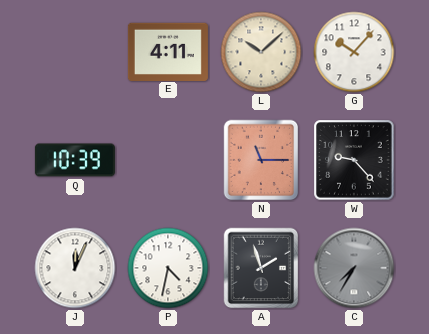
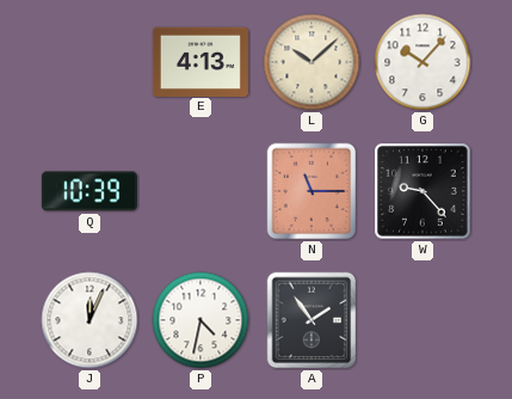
E: 4:11 -> 4:13 (201, 61)
A: 1:57 -> 1:54 (311, 320)
C: 7:35 -> none (354, 268)
